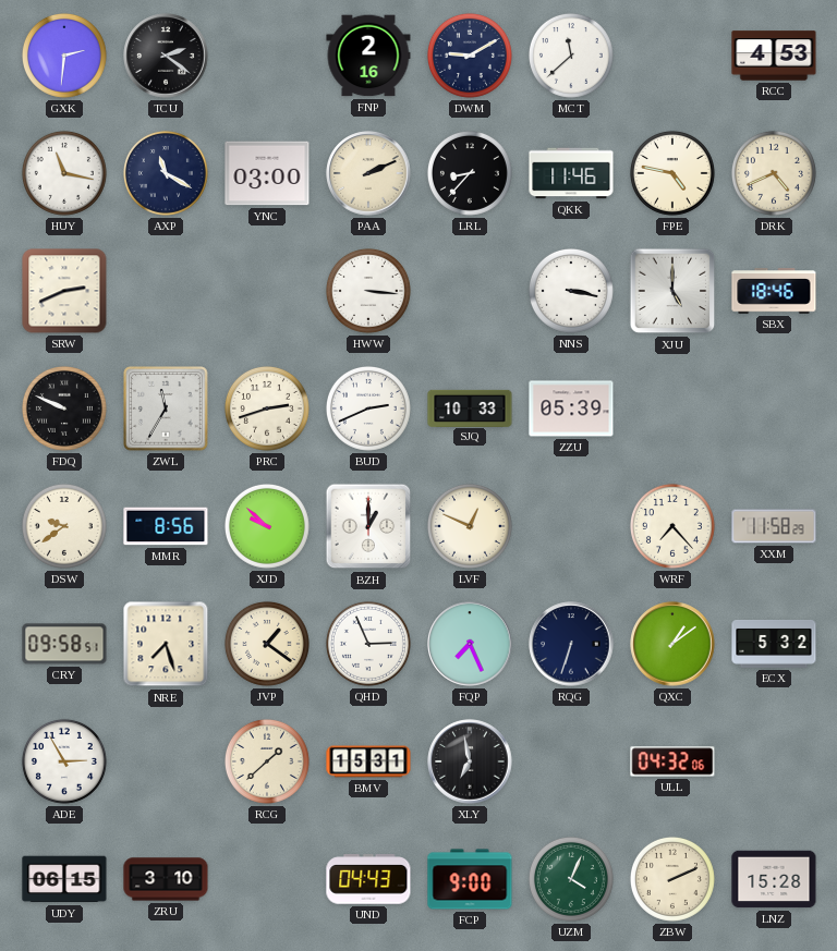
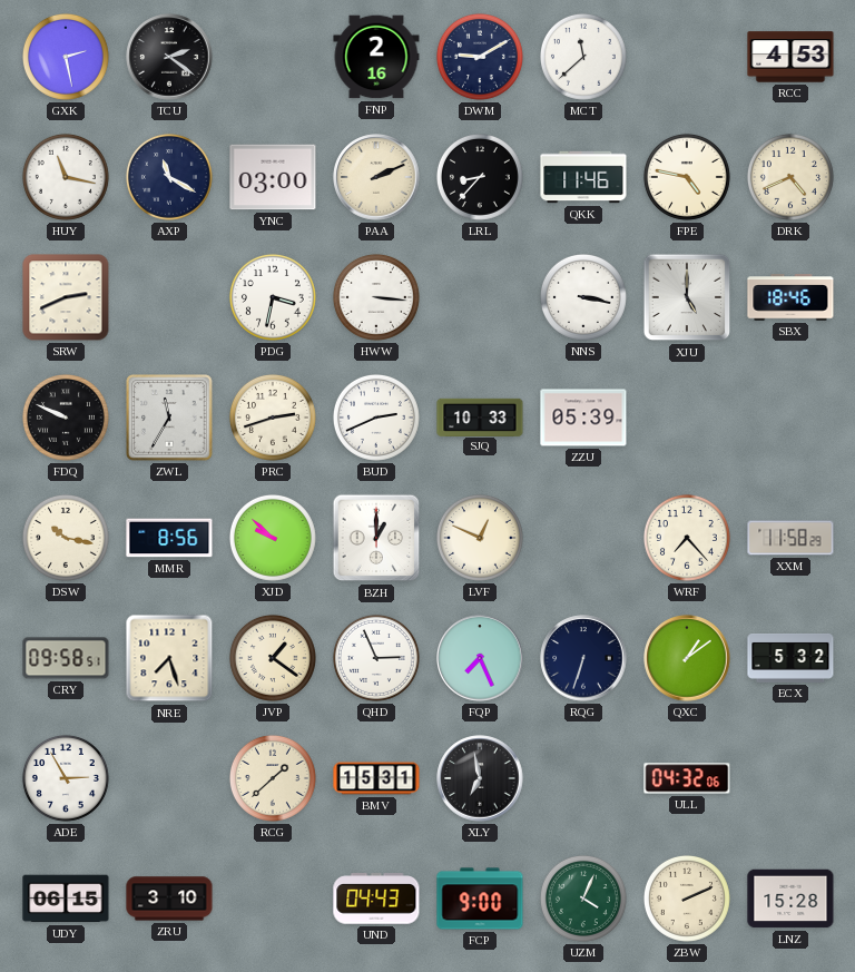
GXK: 2:31 -> 2:28 (66, 57)
PDG: none -> 3:32 (273, 297)
DSW: 9:39 -> 10:17 (66, 538)
